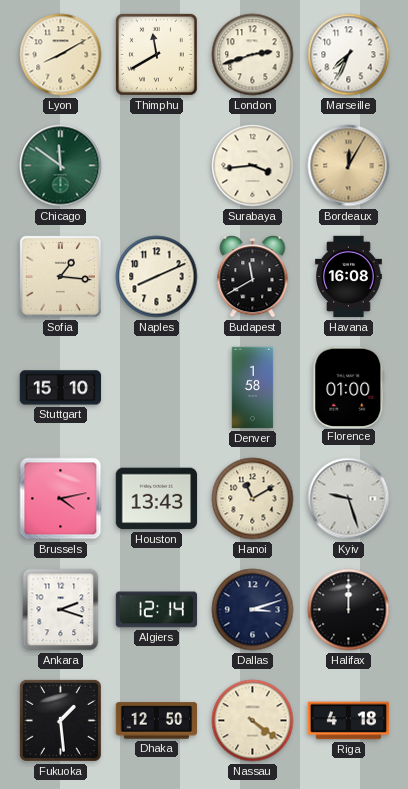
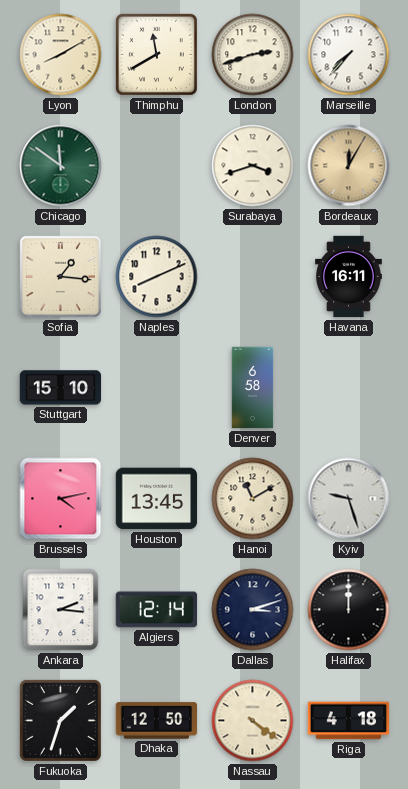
Marseille: 7:34 -> 7:37 (349, 55)
Surabaya: 3:44 -> 3:42 (253, 166)
Budapest: 11:40 -> none (253, 277)
Havana: 16:08 -> 16:11 (349, 277)
Denver: 1:58 -> 6:58 (253, 388)
Florence: 01:00 -> none (349, 387)
Houston: 13:43 -> 13:45 (157, 499)
Ankara: 2:18 -> 2:16 (61, 610)
Fukuoka: 1:29 -> 1:33 (60, 720)
